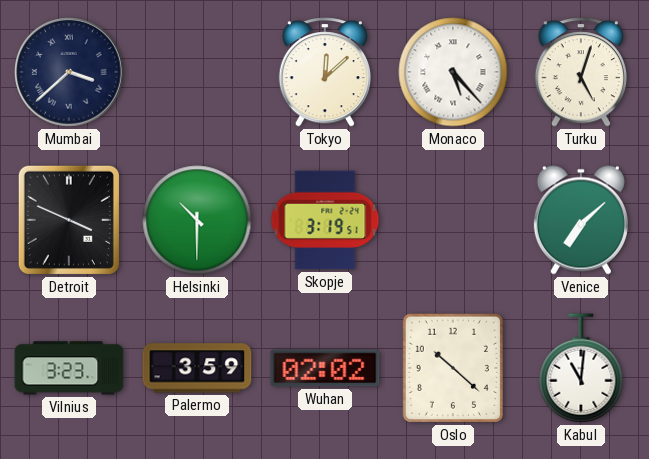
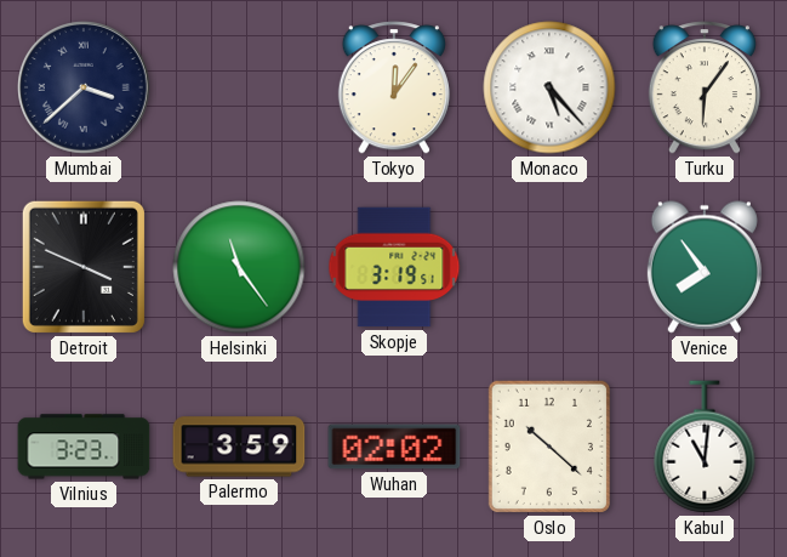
Tokyo: 12:08 -> 12:06 (394, 87)
Turku: 5:03 -> 6:06 (705, 87)
Helsinki: 10:30 -> 11:24 (239, 267)
Venice: 7:08 -> 7:54 (705, 267)
